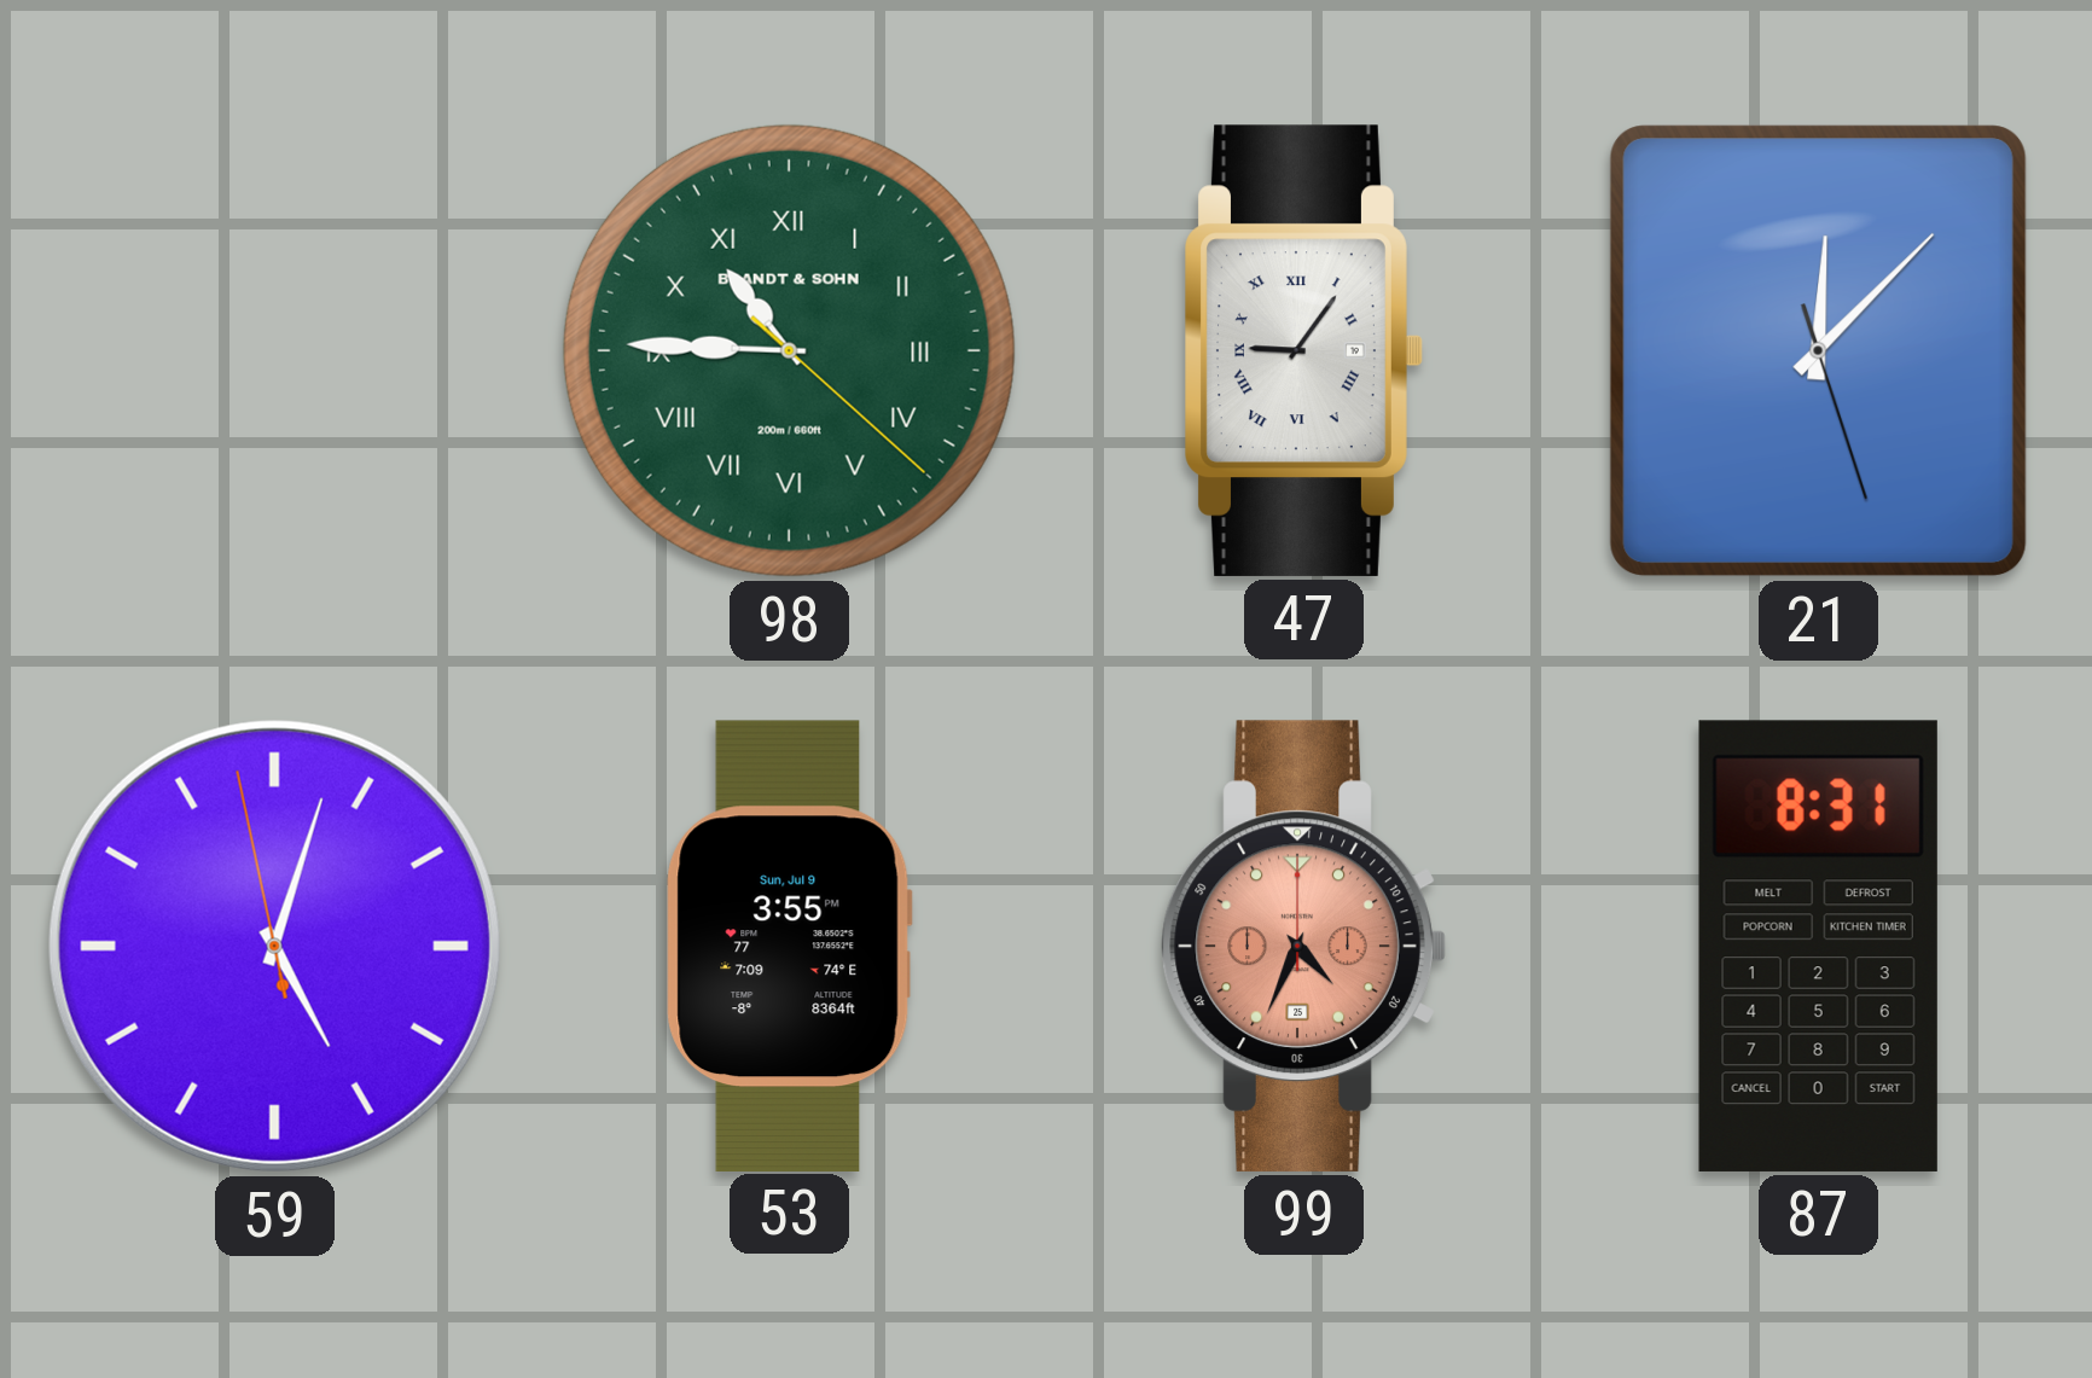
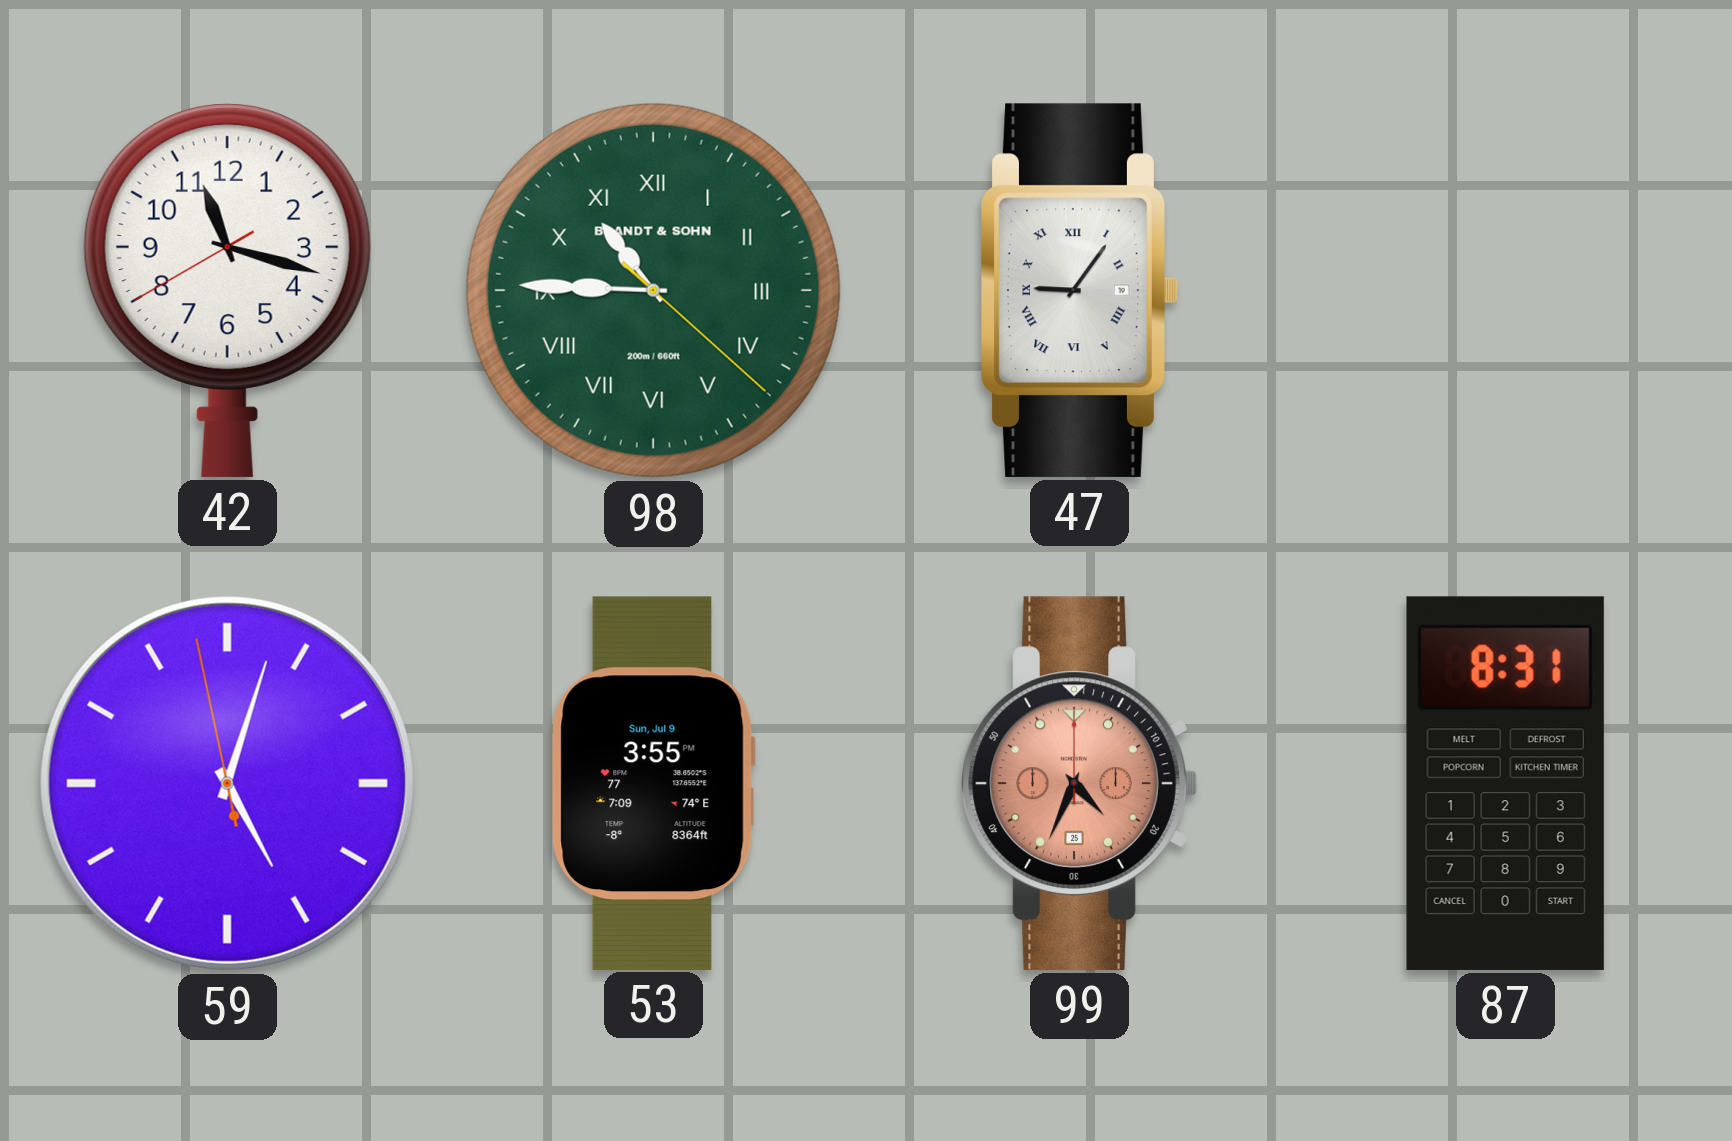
42: none -> 11:17 (227, 290)
21: 12:07 -> none (1819, 351)
